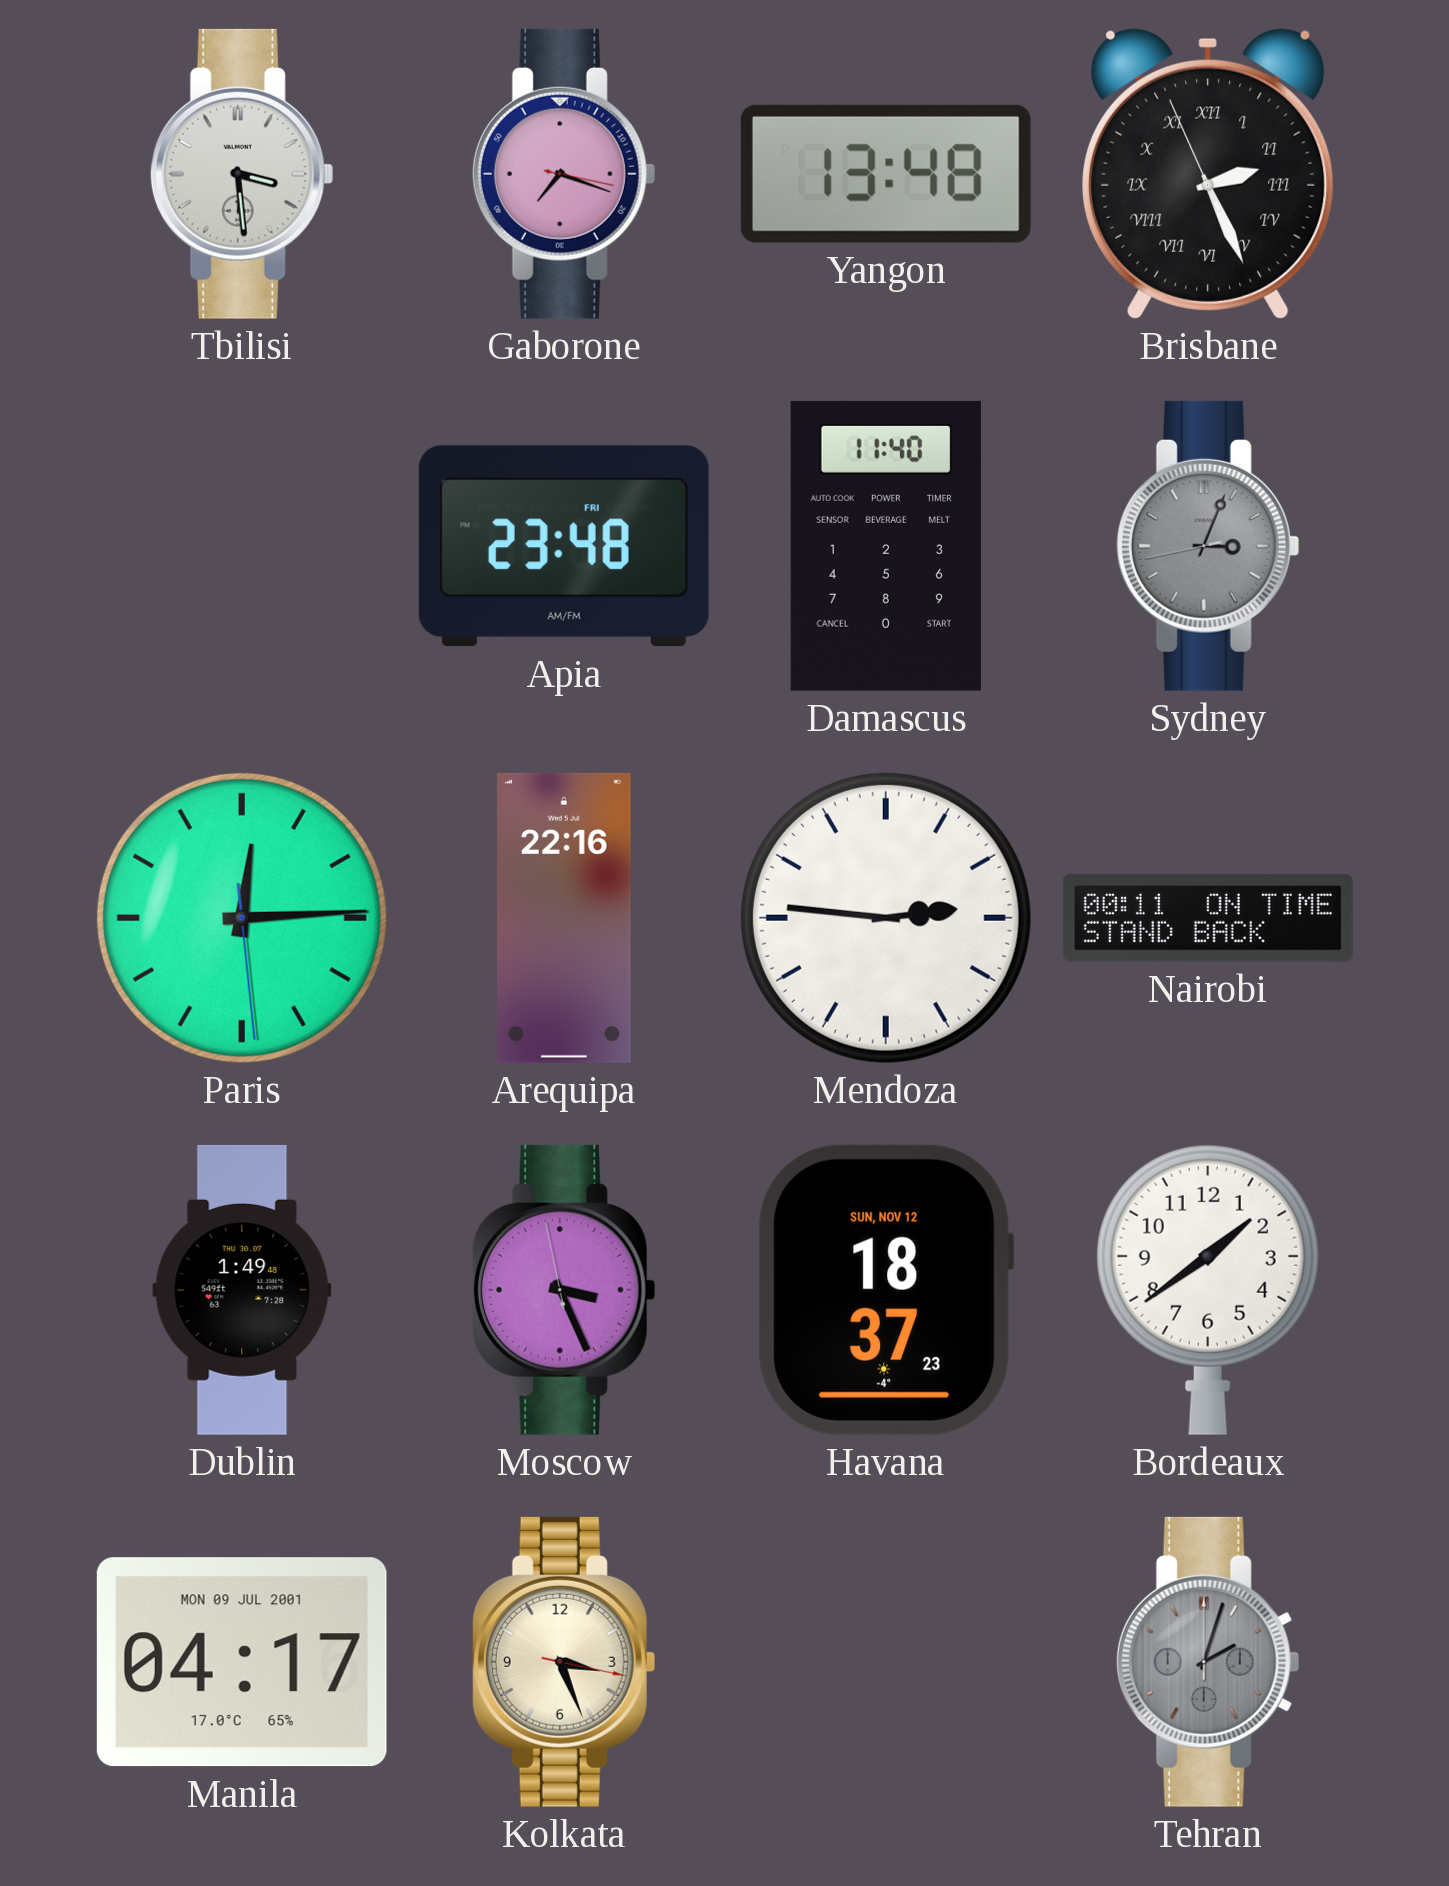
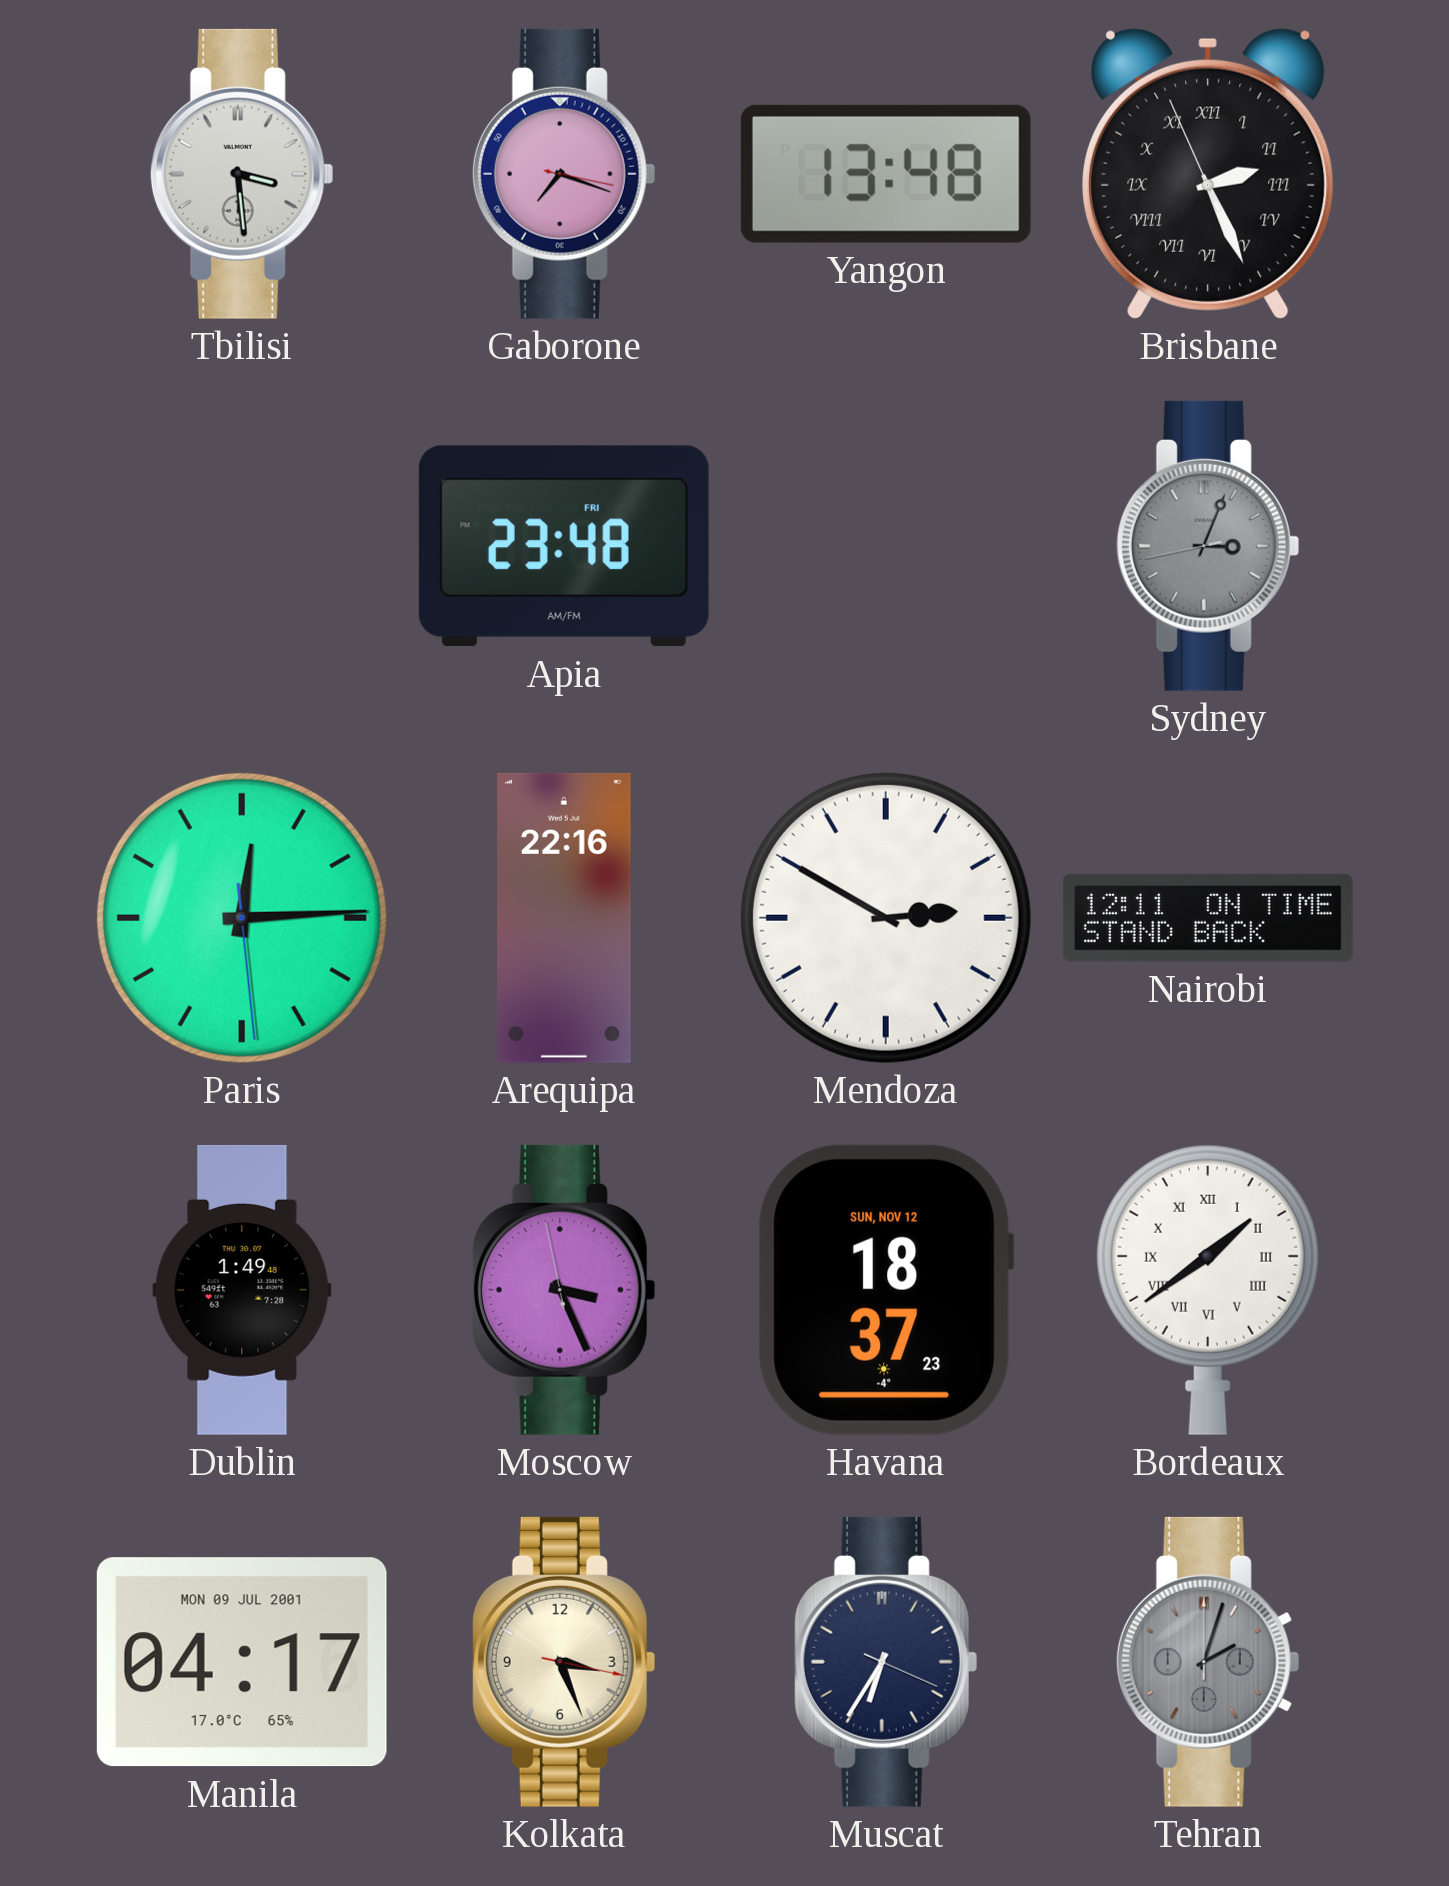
Damascus: 11:40 -> none (886, 546)
Mendoza: 2:46 -> 2:50 (886, 918)
Nairobi: 00:11 -> 12:11 (1208, 918)
Bordeaux numerals: Arabic -> Roman (1208, 1290)
Muscat: none -> 6:35 (886, 1662)
